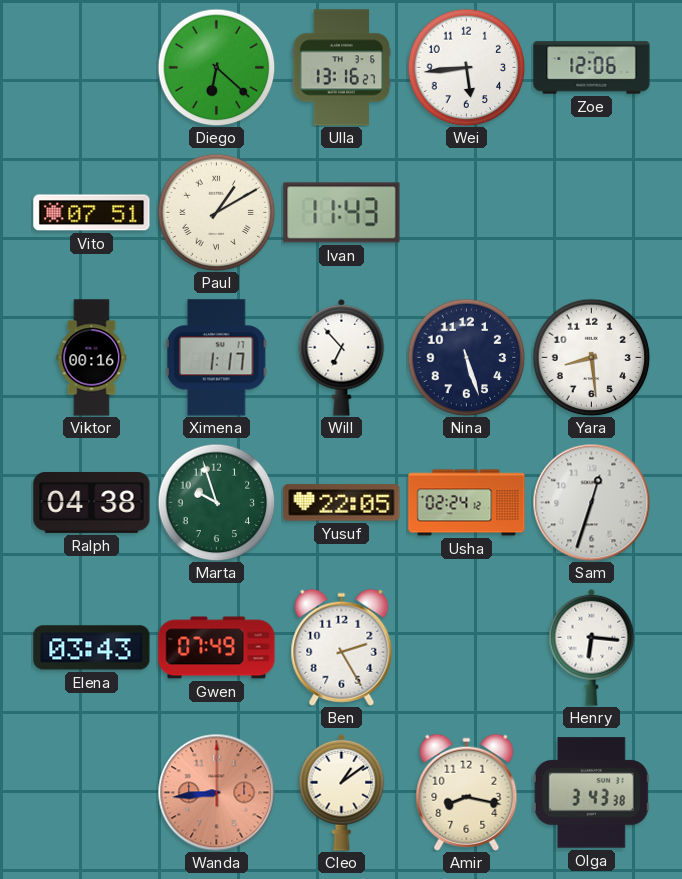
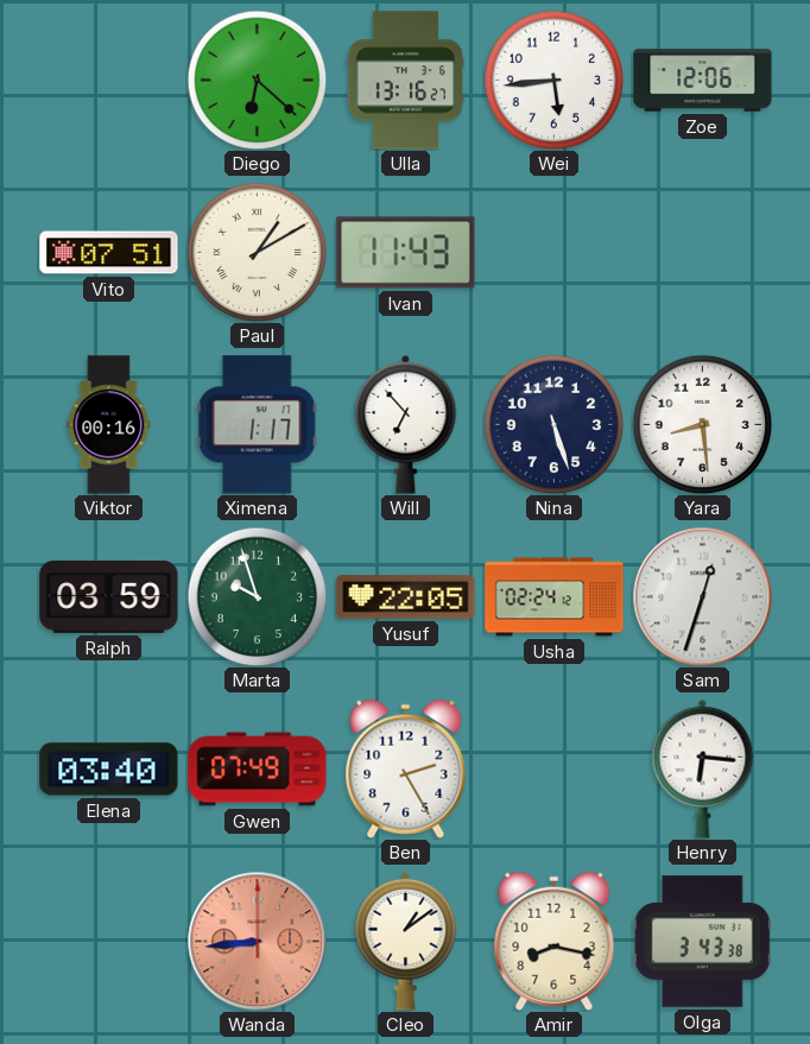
Ralph: 04:38 -> 03:59 (109, 596)
Elena: 03:43 -> 03:40 (109, 770)
